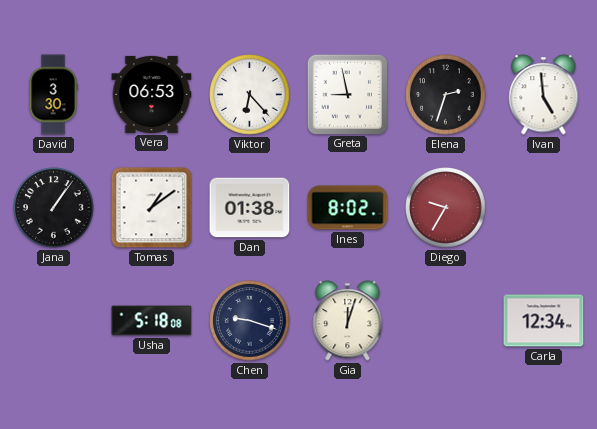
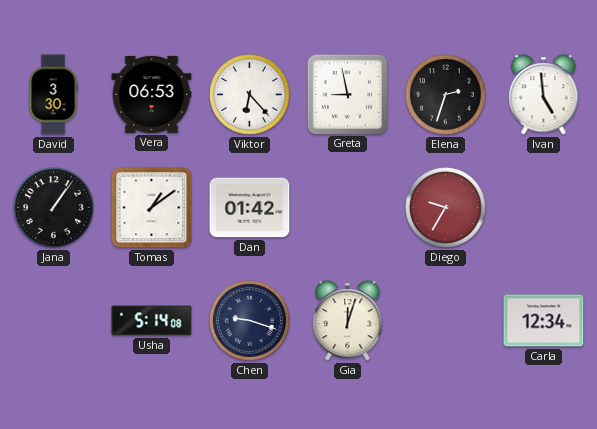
Dan: 01:38 -> 01:42 (250, 208)
Ines: 8:02 -> none (348, 208)
Usha: 5:18 -> 5:14 (152, 321)
